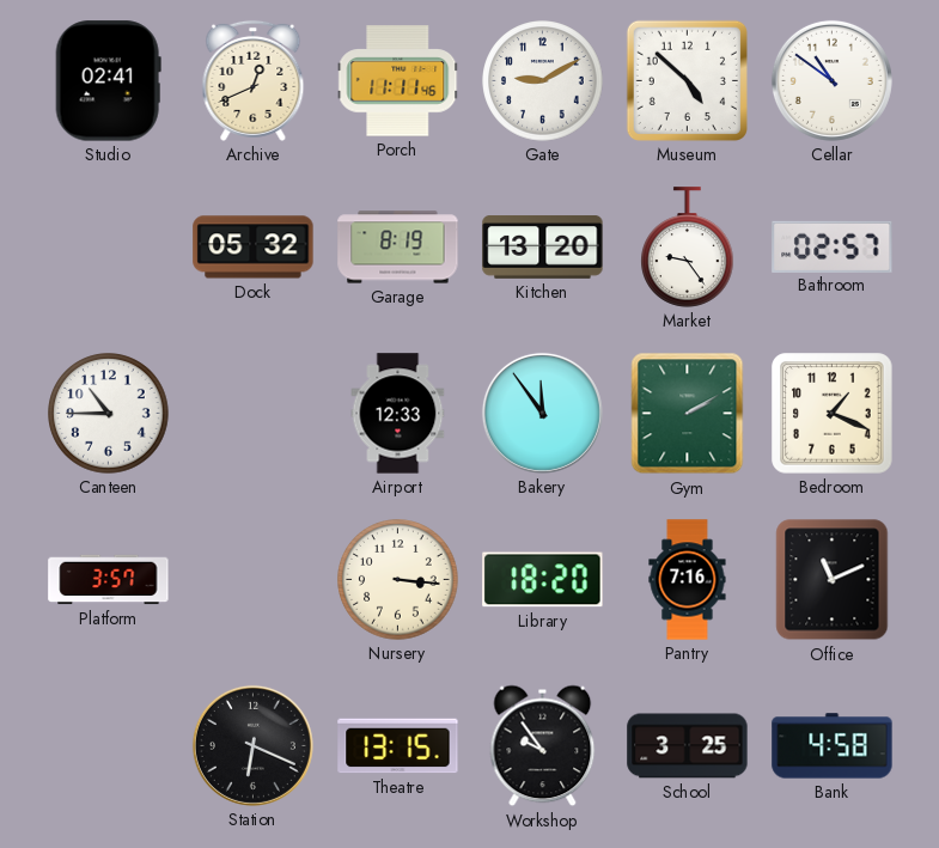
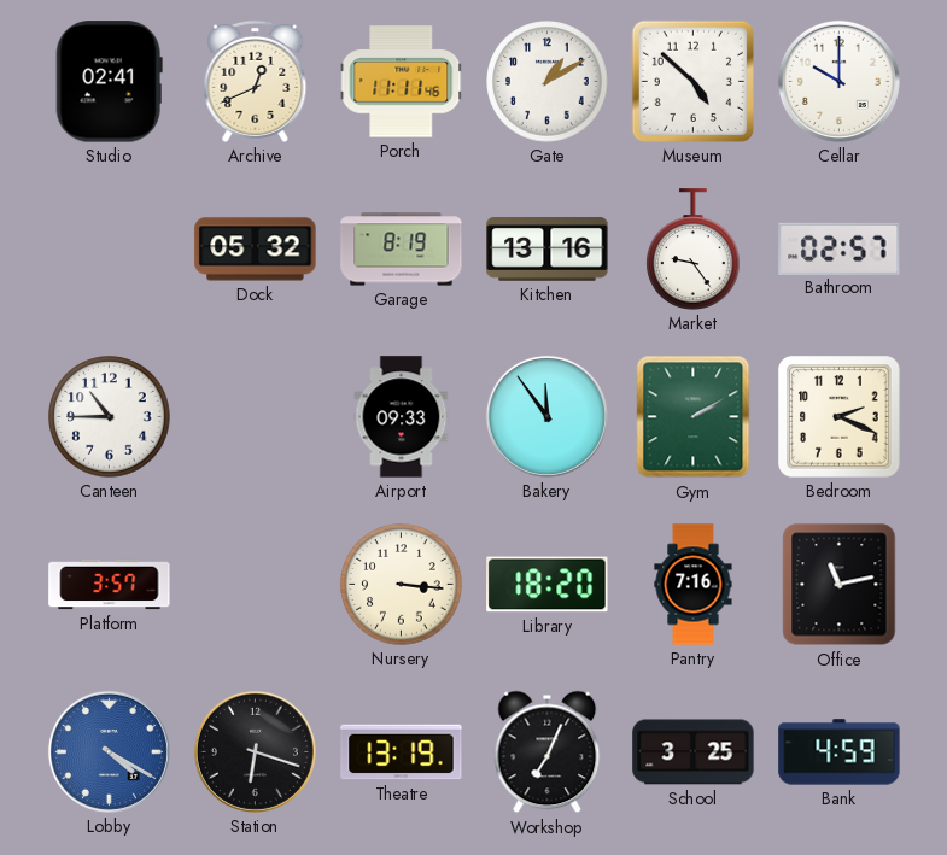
Gate: 9:10 -> 1:10 (548, 82)
Cellar: 10:51 -> 10:00 (838, 81)
Kitchen: 13:20 -> 13:16 (548, 250)
Airport: 12:33 -> 09:33 (402, 417)
Bedroom: 1:19 -> 2:19 (840, 417)
Office: 11:11 -> 11:13 (840, 585)
Lobby: none -> 4:20 (109, 751)
Station: 6:19 -> 6:18 (255, 751)
Theatre: 13:15 -> 13:19 (402, 752)
Workshop: 9:54 -> 7:04 (548, 752)
Bank: 4:58 -> 4:59 (840, 752)
